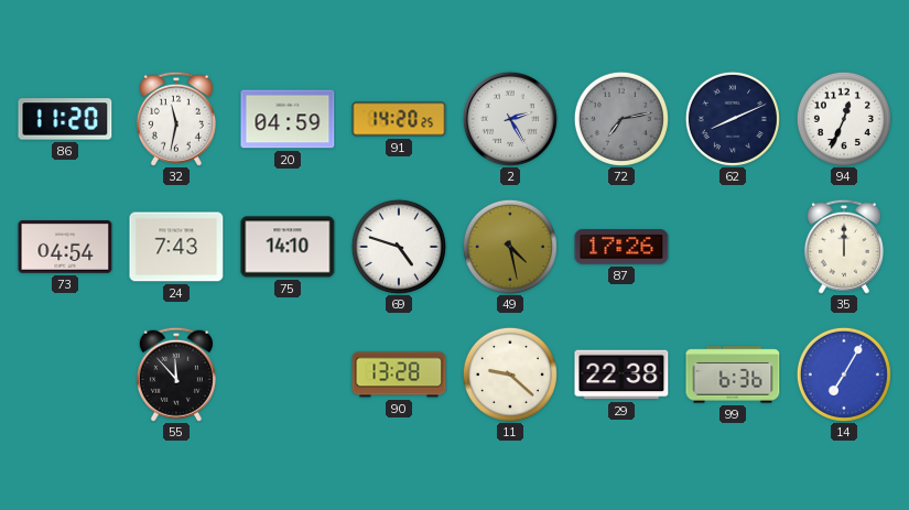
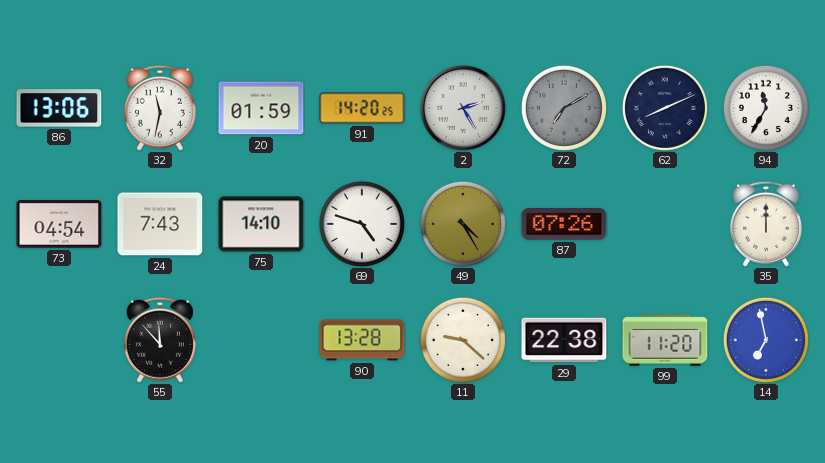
86: 11:20 -> 13:06 (59, 108)
20: 04:59 -> 01:59 (261, 108)
72: 7:13 -> 7:10 (564, 108)
94: 12:34 -> 11:35 (766, 108)
49: 4:28 -> 4:25 (463, 224)
87: 17:26 -> 07:26 (564, 224)
99: 6:36 -> 11:20 (665, 340)
14: 7:05 -> 6:58 (766, 340)
